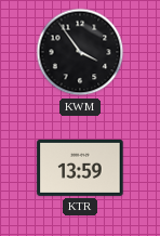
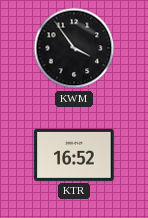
KTR: 13:59 -> 16:52 (74, 155)
